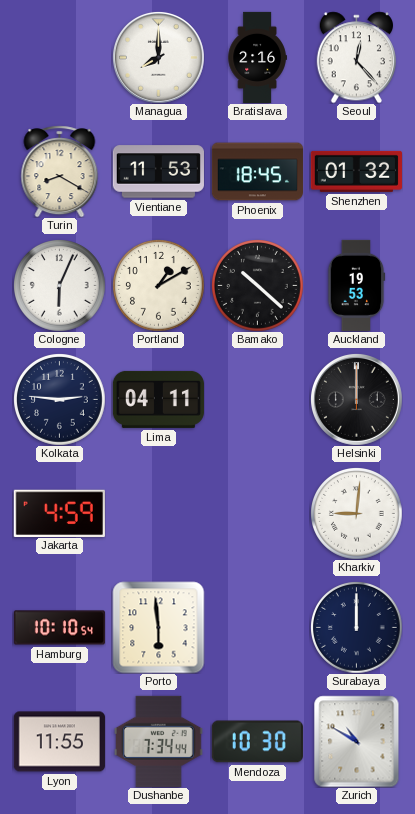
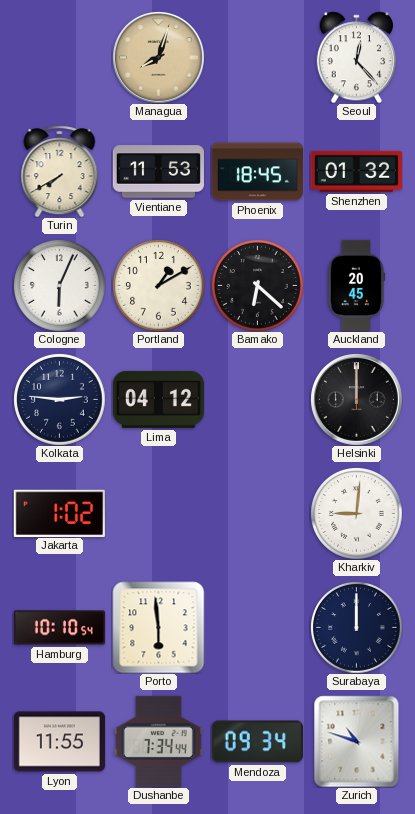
Managua: 8:00 -> 8:03 (158, 57)
Managua dial: white -> champagne (158, 57)
Bratislava: 2:16 -> none (257, 57)
Turin: 8:20 -> 7:40 (60, 171)
Bamako: 10:22 -> 6:22 (258, 286)
Auckland: 19:53 -> 20:45 (356, 285)
Lima: 04:11 -> 04:12 (158, 399)
Jakarta: 4:59 -> 1:02 (59, 513)
Mendoza: 10:30 -> 09:34 (257, 742)
Zurich: 10:50 -> 10:48 (357, 741)
